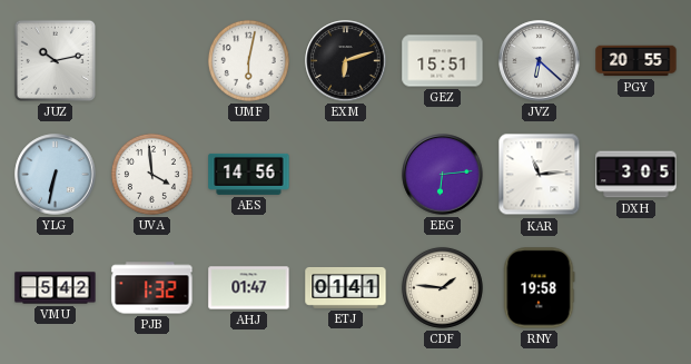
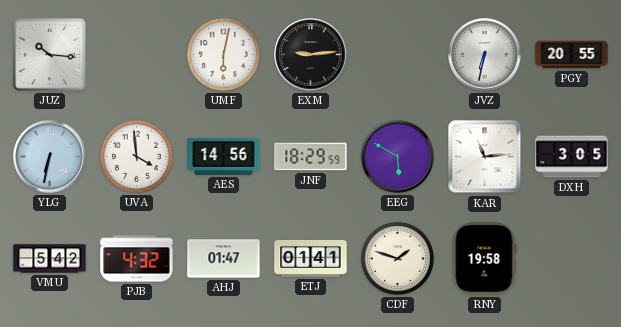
JUZ: 10:13 -> 10:16 (49, 54)
EXM: 6:12 -> 9:14 (311, 55)
GEZ: 15:51 -> none (443, 61)
JVZ: 6:22 -> 6:32 (485, 55)
JNF: none -> 18:29 (311, 157)
EEG: 6:14 -> 5:50 (398, 157)
PJB: 1:32 -> 4:32 (137, 259)
CDF: 1:46 -> 1:48 (397, 258)
